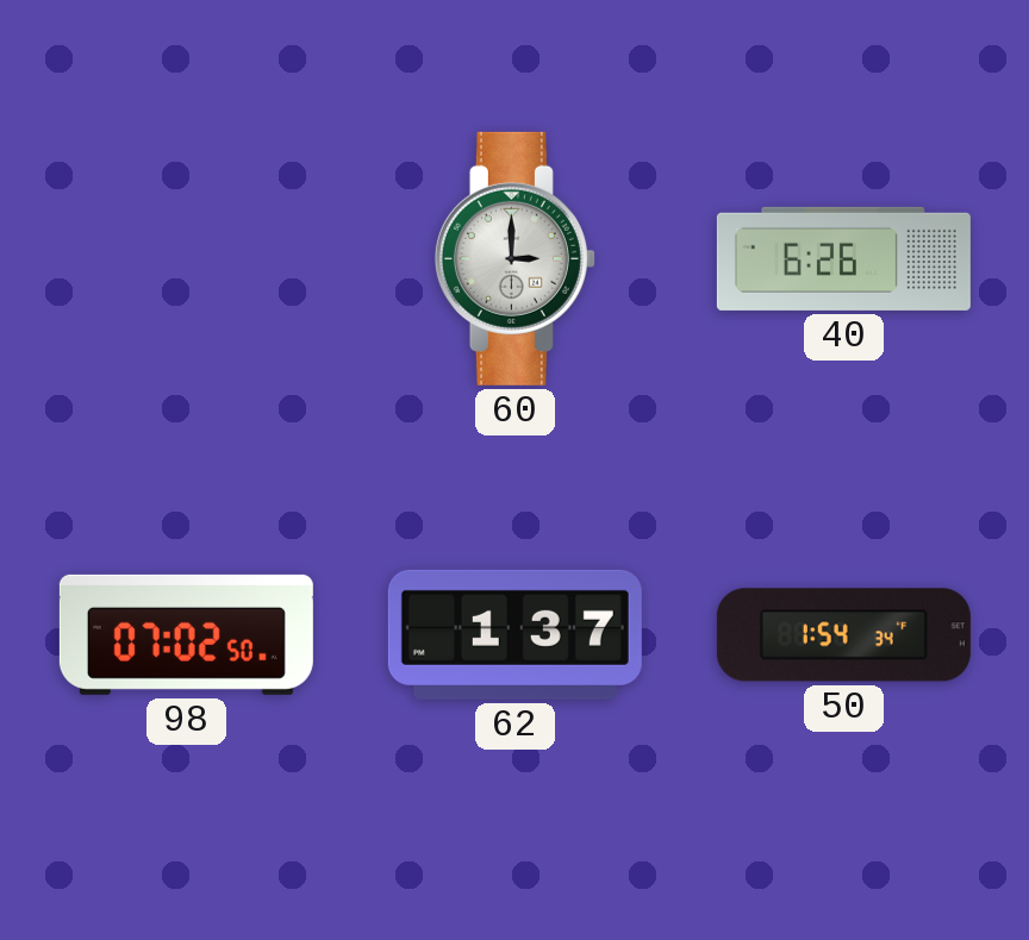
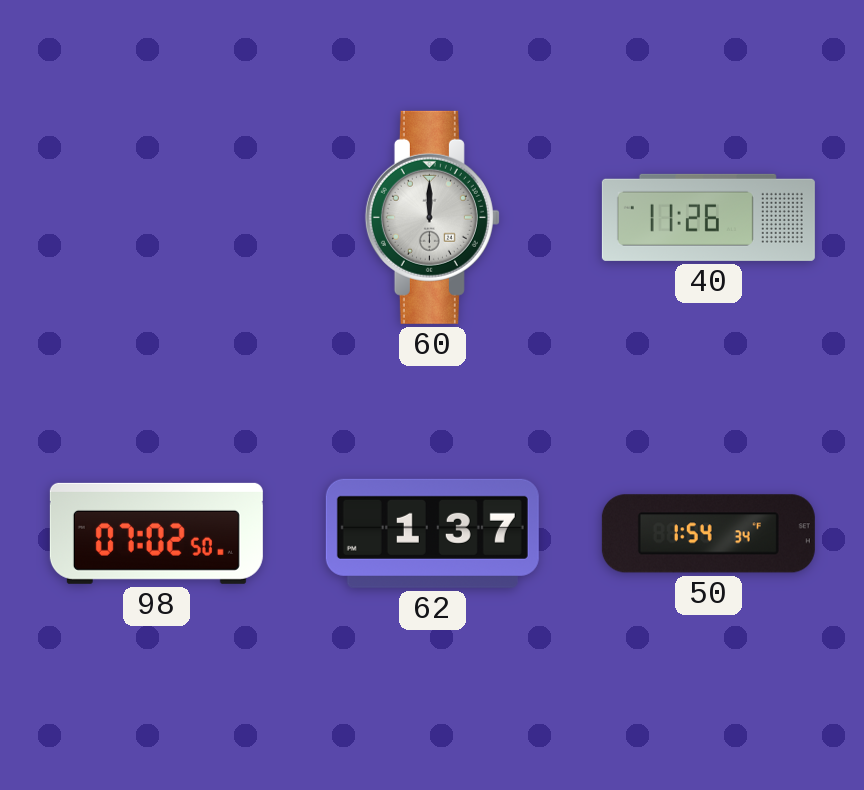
60: 3:00 -> 12:00 (432, 217)
40: 6:26 -> 11:26 (708, 217)
